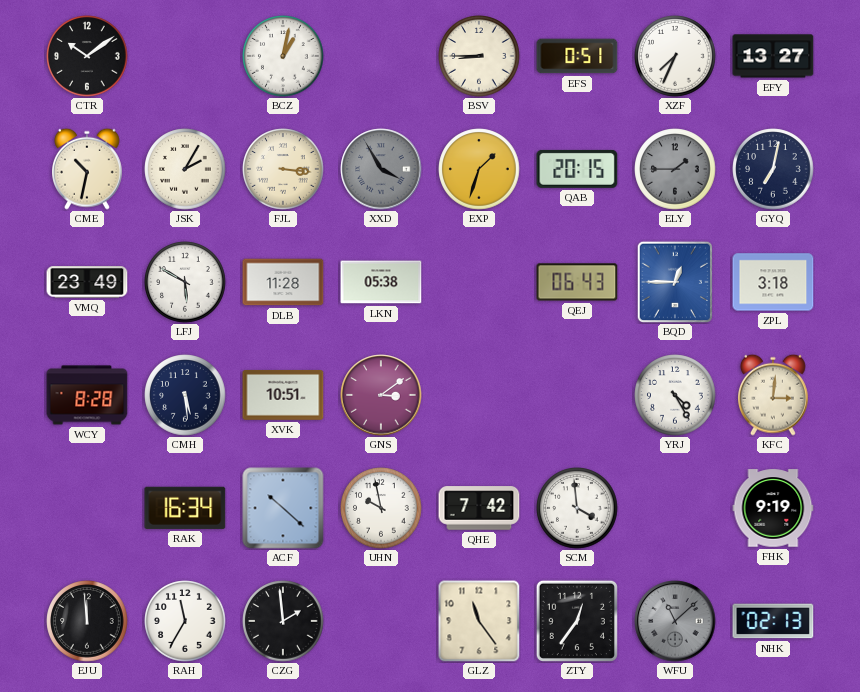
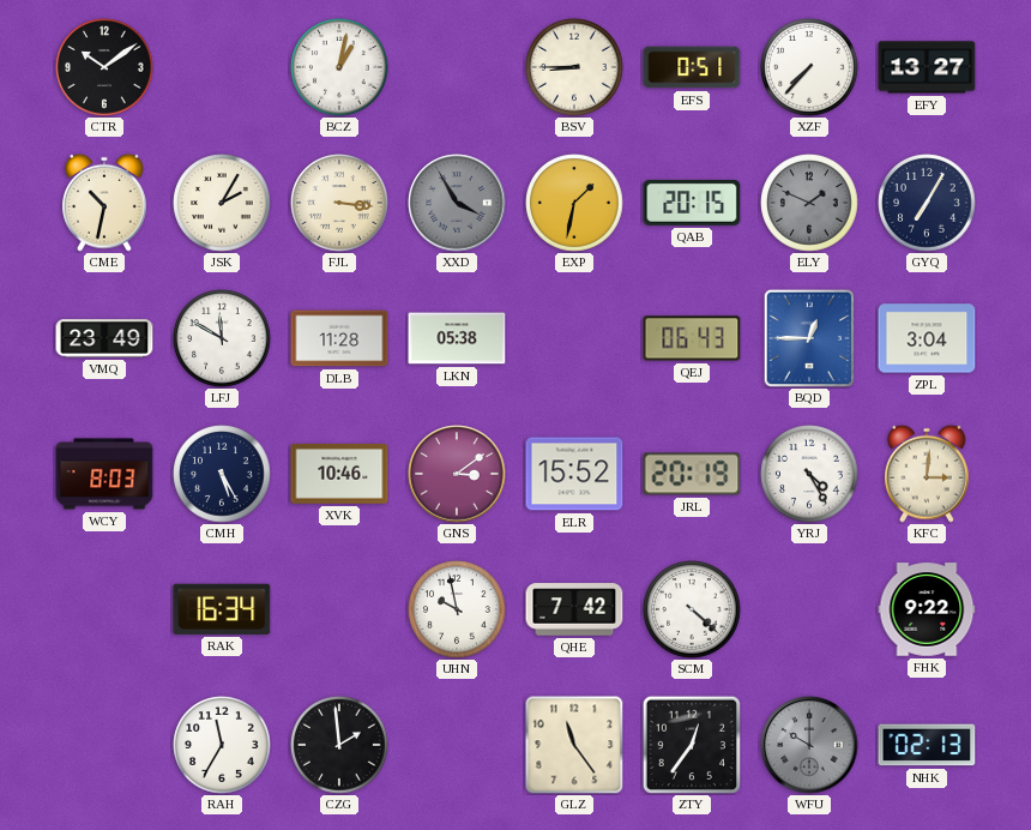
XZF: 7:34 -> 7:37 (809, 67)
EXP: 1:33 -> 1:32 (574, 203)
ELY: 1:45 -> 1:49 (809, 203)
GYQ: 7:02 -> 7:05 (927, 203)
LFJ: 5:50 -> 11:50 (222, 338)
ZPL: 3:18 -> 3:04 (927, 338)
WCY: 8:28 -> 8:03 (104, 474)
CMH: 5:29 -> 5:25 (222, 474)
XVK: 10:51 -> 10:46 (339, 474)
ELR: none -> 15:52 (574, 474)
JRL: none -> 20:19 (692, 474)
ACF: 10:22 -> none (283, 508)
SCM: 3:59 -> 4:22 (692, 609)
FHK: 9:19 -> 9:22 (927, 609)
EJU: 11:59 -> none (87, 621)
WFU: 11:08 -> 10:00 (809, 745)
